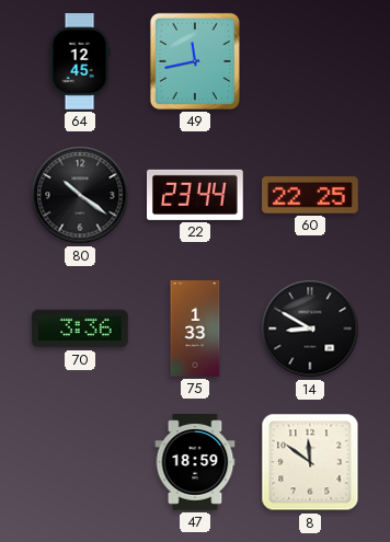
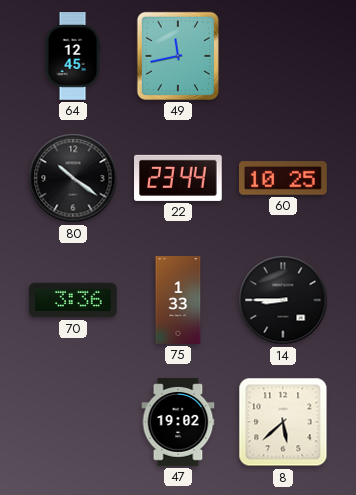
60: 22:25 -> 10:25 (284, 178)
14: 8:50 -> 8:45 (283, 300)
47: 18:59 -> 19:02 (178, 422)
8: 11:51 -> 5:38 (283, 422)
